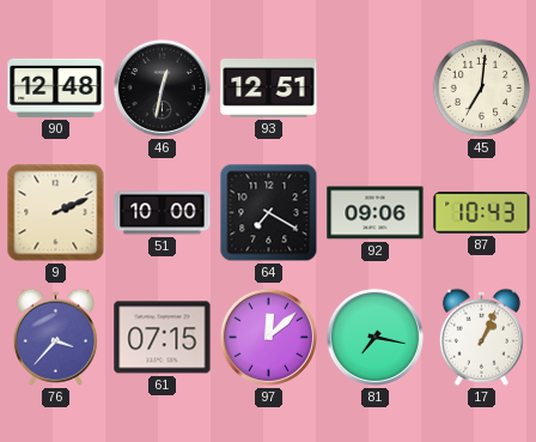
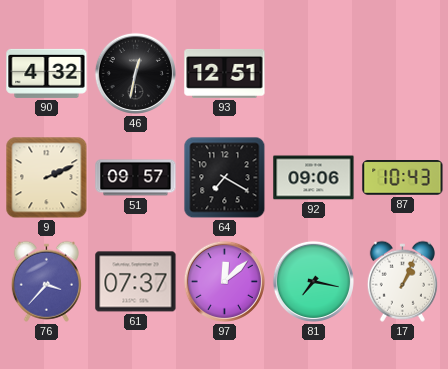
90: 12:48 -> 4:32 (47, 73)
45: 7:01 -> none (482, 89)
51: 10:00 -> 09:57 (136, 178)
61: 07:15 -> 07:37 (136, 282)
